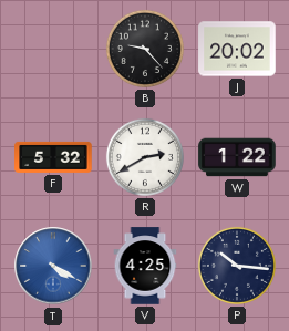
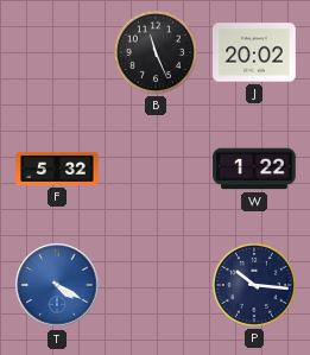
B: 9:23 -> 11:26 (156, 52)
R: 2:40 -> none (145, 157)
V: 4:25 -> none (145, 266)
